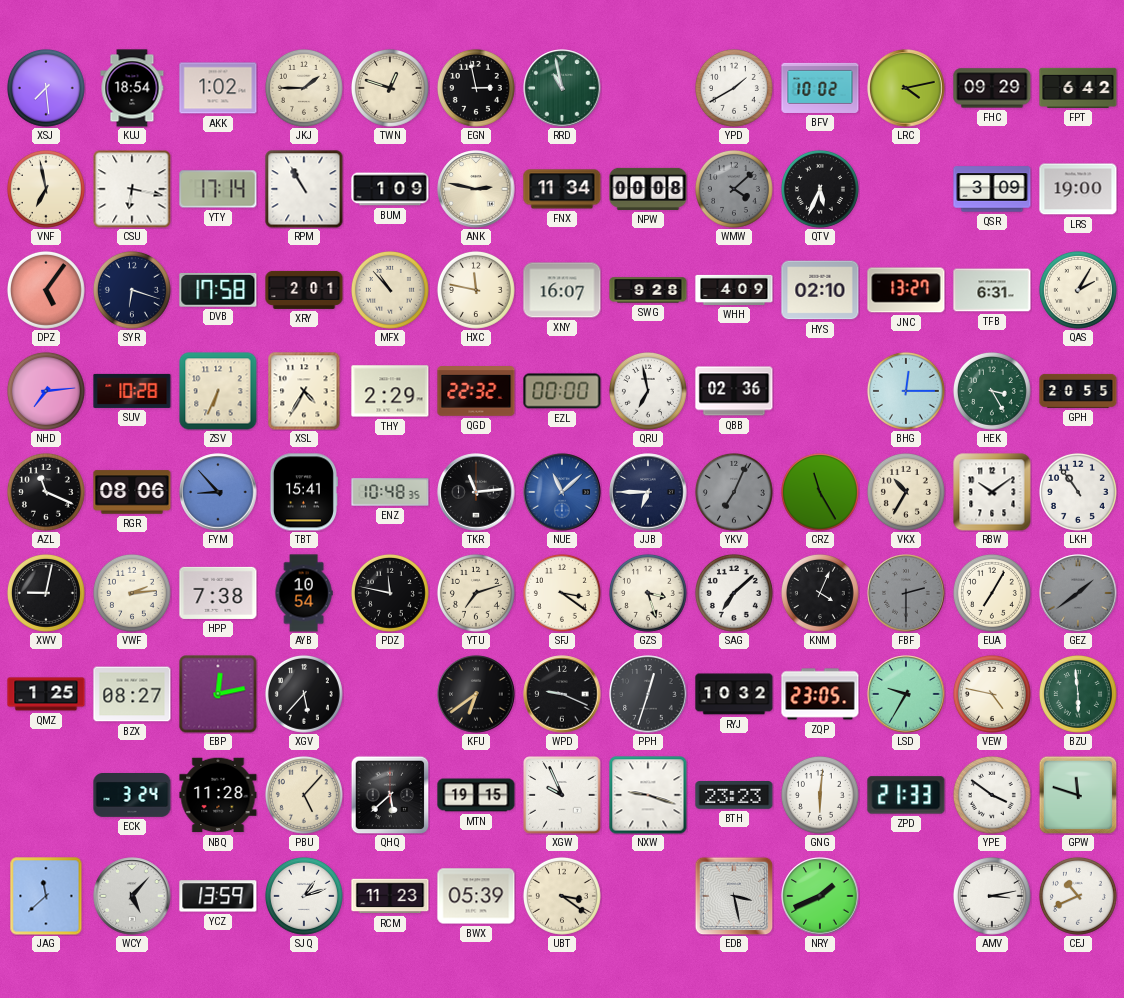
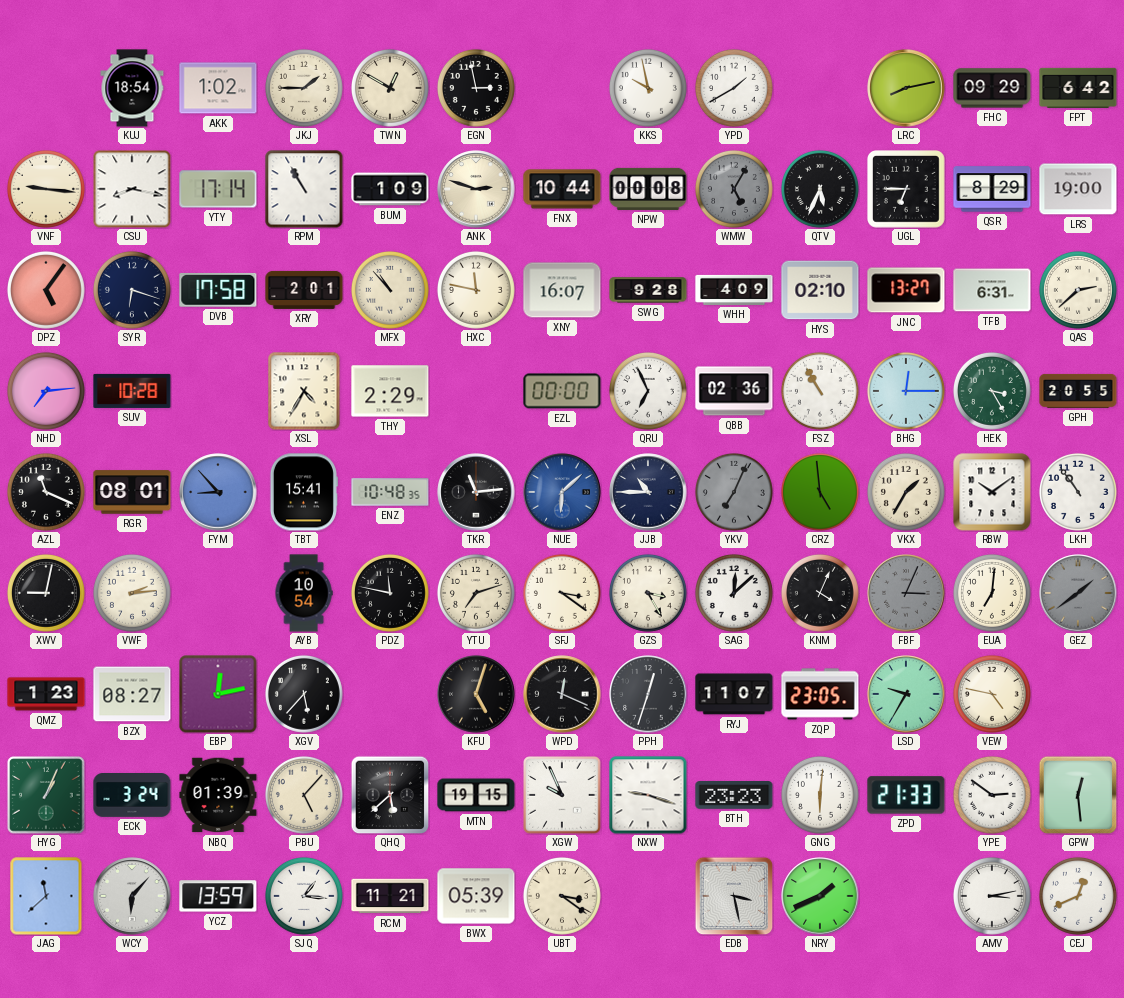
XSJ: 7:29 -> none (46, 88)
TWN: 12:48 -> 12:50 (390, 88)
RRD: 10:58 -> none (562, 88)
KKS: none -> 9:58 (648, 88)
BFV: 10:02 -> none (820, 88)
LRC: 4:13 -> 8:13 (906, 88)
VNF: 6:58 -> 9:16 (46, 189)
CSU: 6:17 -> 8:17 (132, 189)
ANK: 2:47 -> 2:48 (476, 189)
FNX: 11:34 -> 10:44 (562, 189)
WMW: 4:08 -> 5:05 (734, 189)
UGL: none -> 6:45 (907, 190)
QSR: 3:09 -> 8:29 (992, 189)
QAS: 2:05 -> 2:38 (1078, 290)
ZSV: 6:34 -> none (218, 391)
QGD: 22:32 -> none (476, 392)
QRU: 6:58 -> 6:56 (648, 391)
FSZ: none -> 10:55 (820, 391)
RGR: 08:06 -> 08:01 (132, 492)
NUE: 11:08 -> 6:08 (562, 492)
JJB: 6:45 -> 10:45 (648, 492)
CRZ: 11:25 -> 4:59 (820, 492)
VKX: 10:35 -> 1:35 (906, 492)
HPP: 7:38 -> none (218, 593)
GZS: 3:27 -> 3:25 (648, 593)
SAG: 7:08 -> 12:08 (734, 593)
FBF: 2:30 -> 3:04 (906, 593)
EUA: 7:05 -> 7:01 (992, 593)
QMZ: 1:25 -> 1:23 (46, 694)
KFU: 6:39 -> 5:03 (476, 694)
WPD: 9:19 -> 12:19 (562, 694)
RYJ: 10:32 -> 11:07 (734, 694)
BZU: 5:59 -> none (1078, 694)
HYG: none -> 1:04 (46, 795)
NBQ: 11:28 -> 01:39 (218, 795)
YPE: 3:51 -> 2:51 (992, 795)
GPW: 11:48 -> 12:29 (1078, 795)
WCY: 5:07 -> 6:07 (132, 896)
SJQ: 1:12 -> 1:16 (304, 896)
RCM: 11:23 -> 11:21 (390, 896)
CEJ: 10:41 -> 12:41 (1078, 896)
